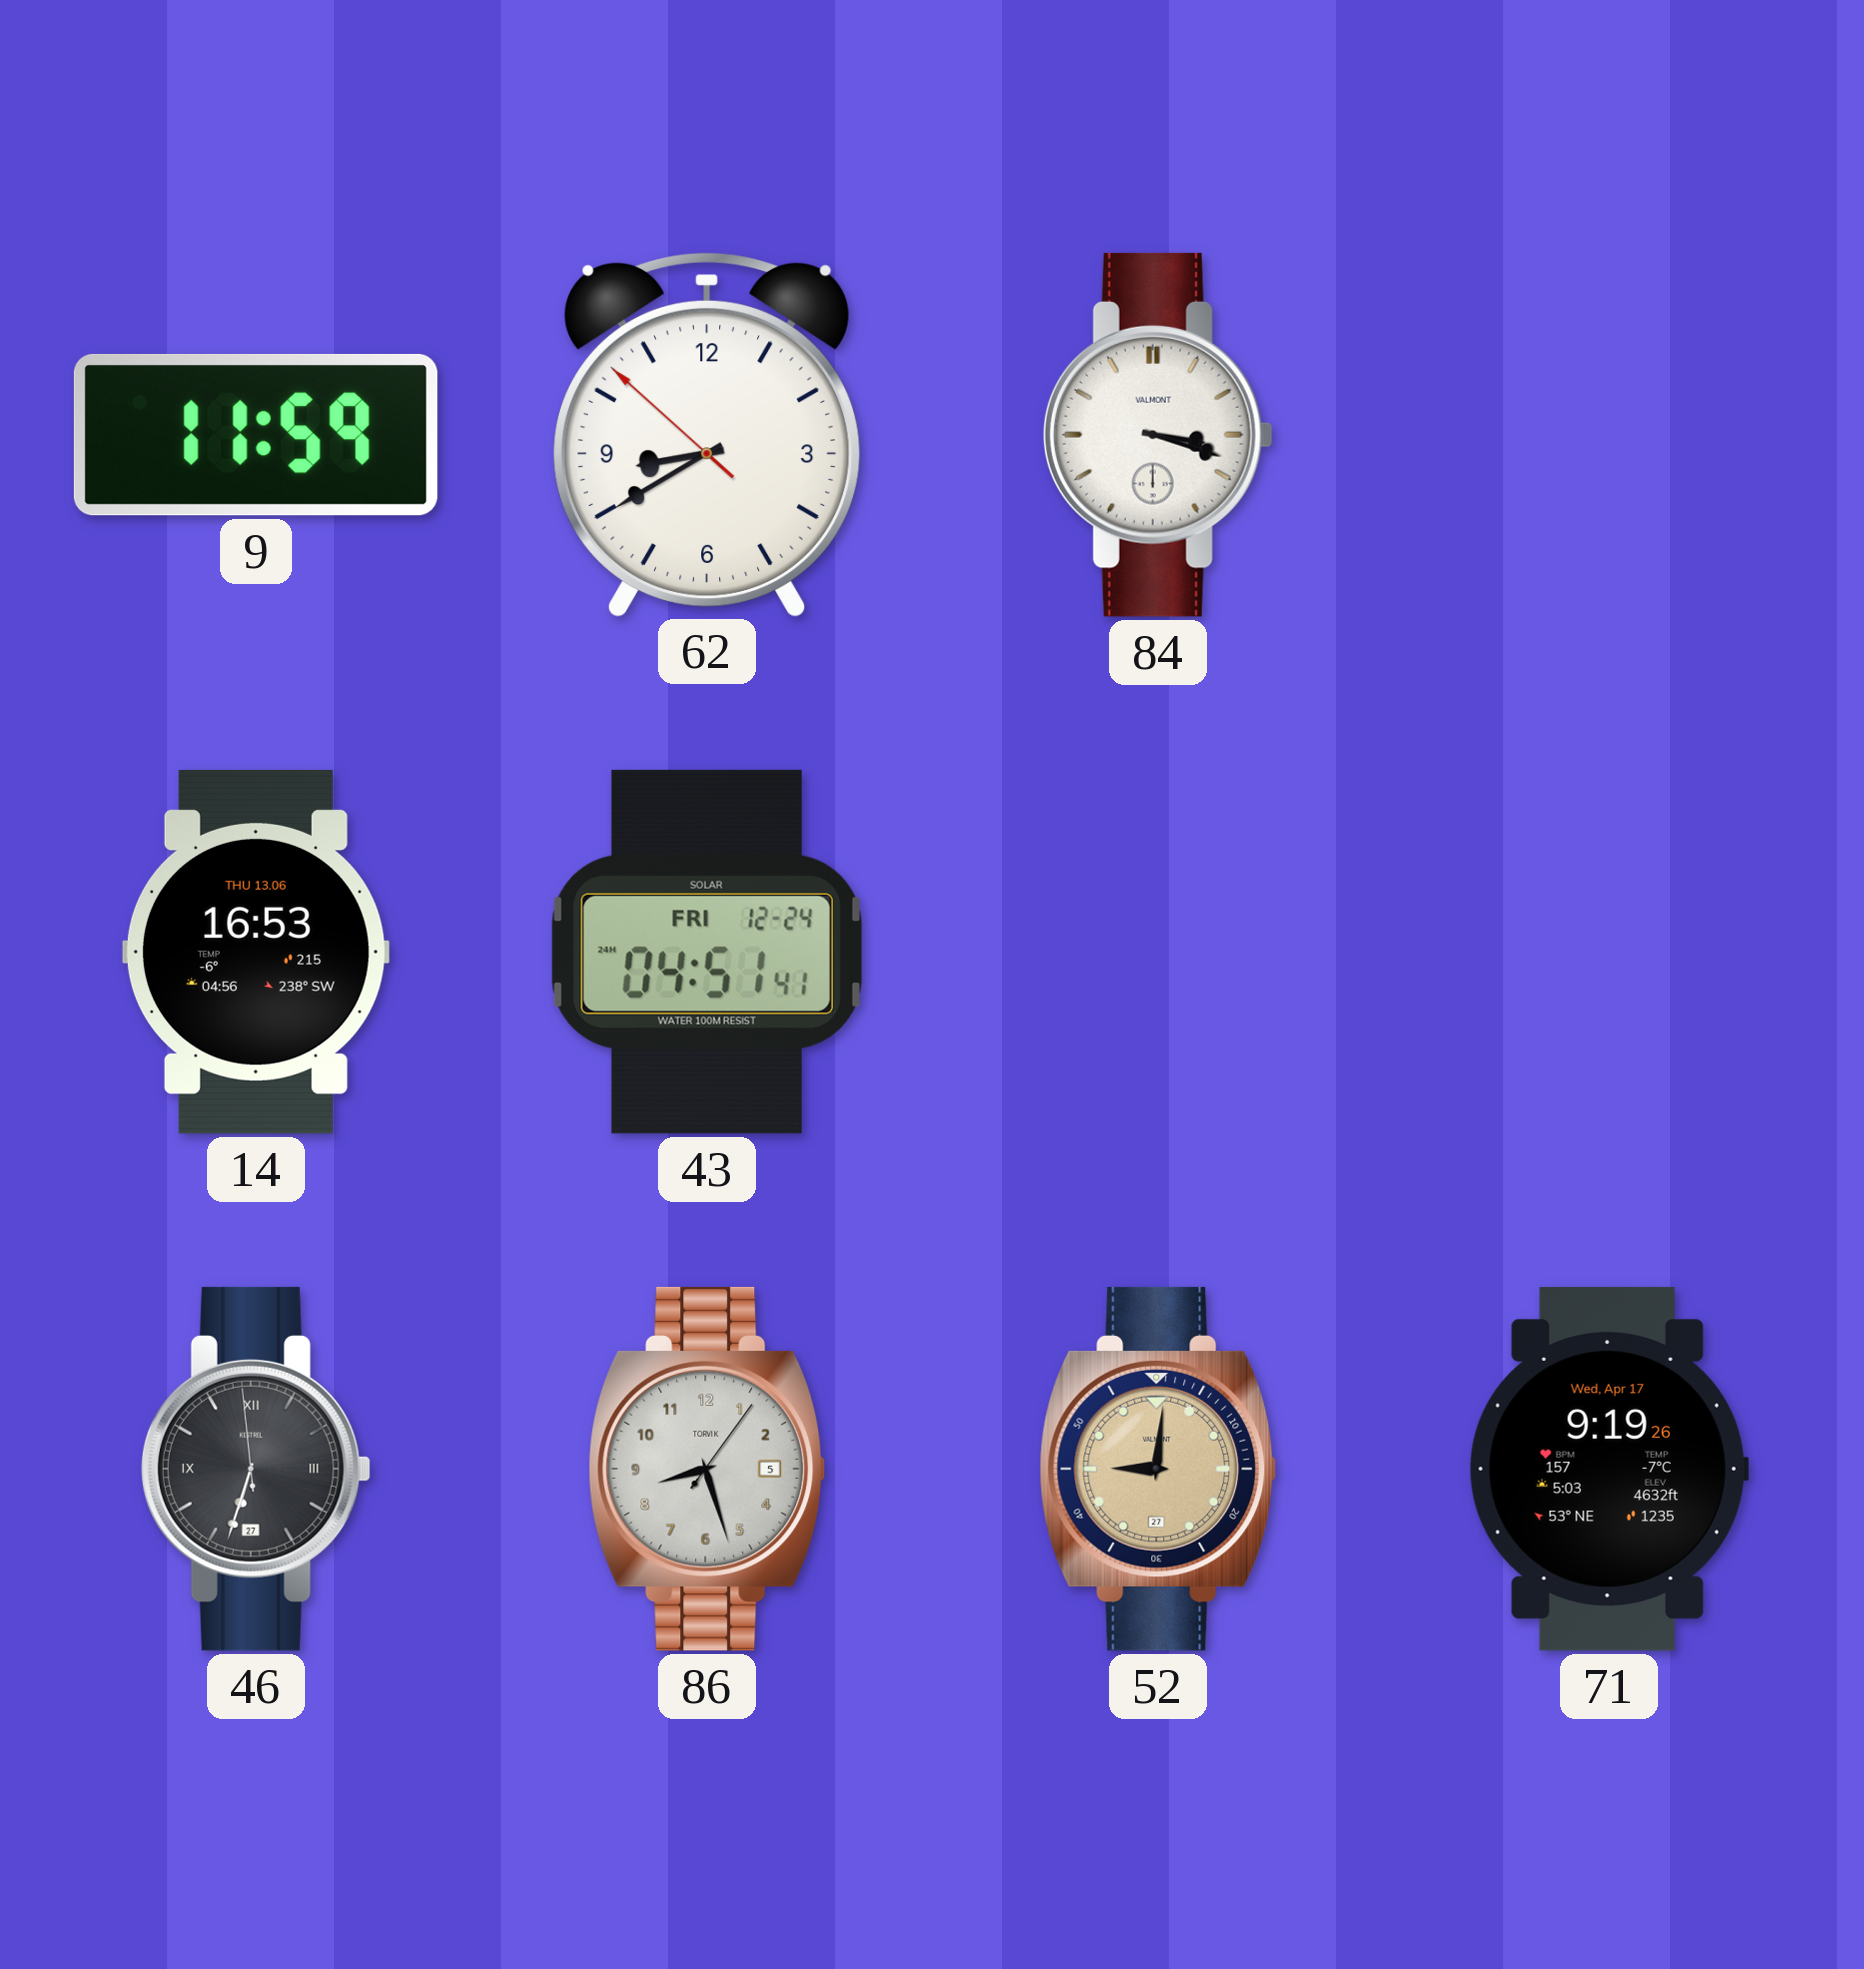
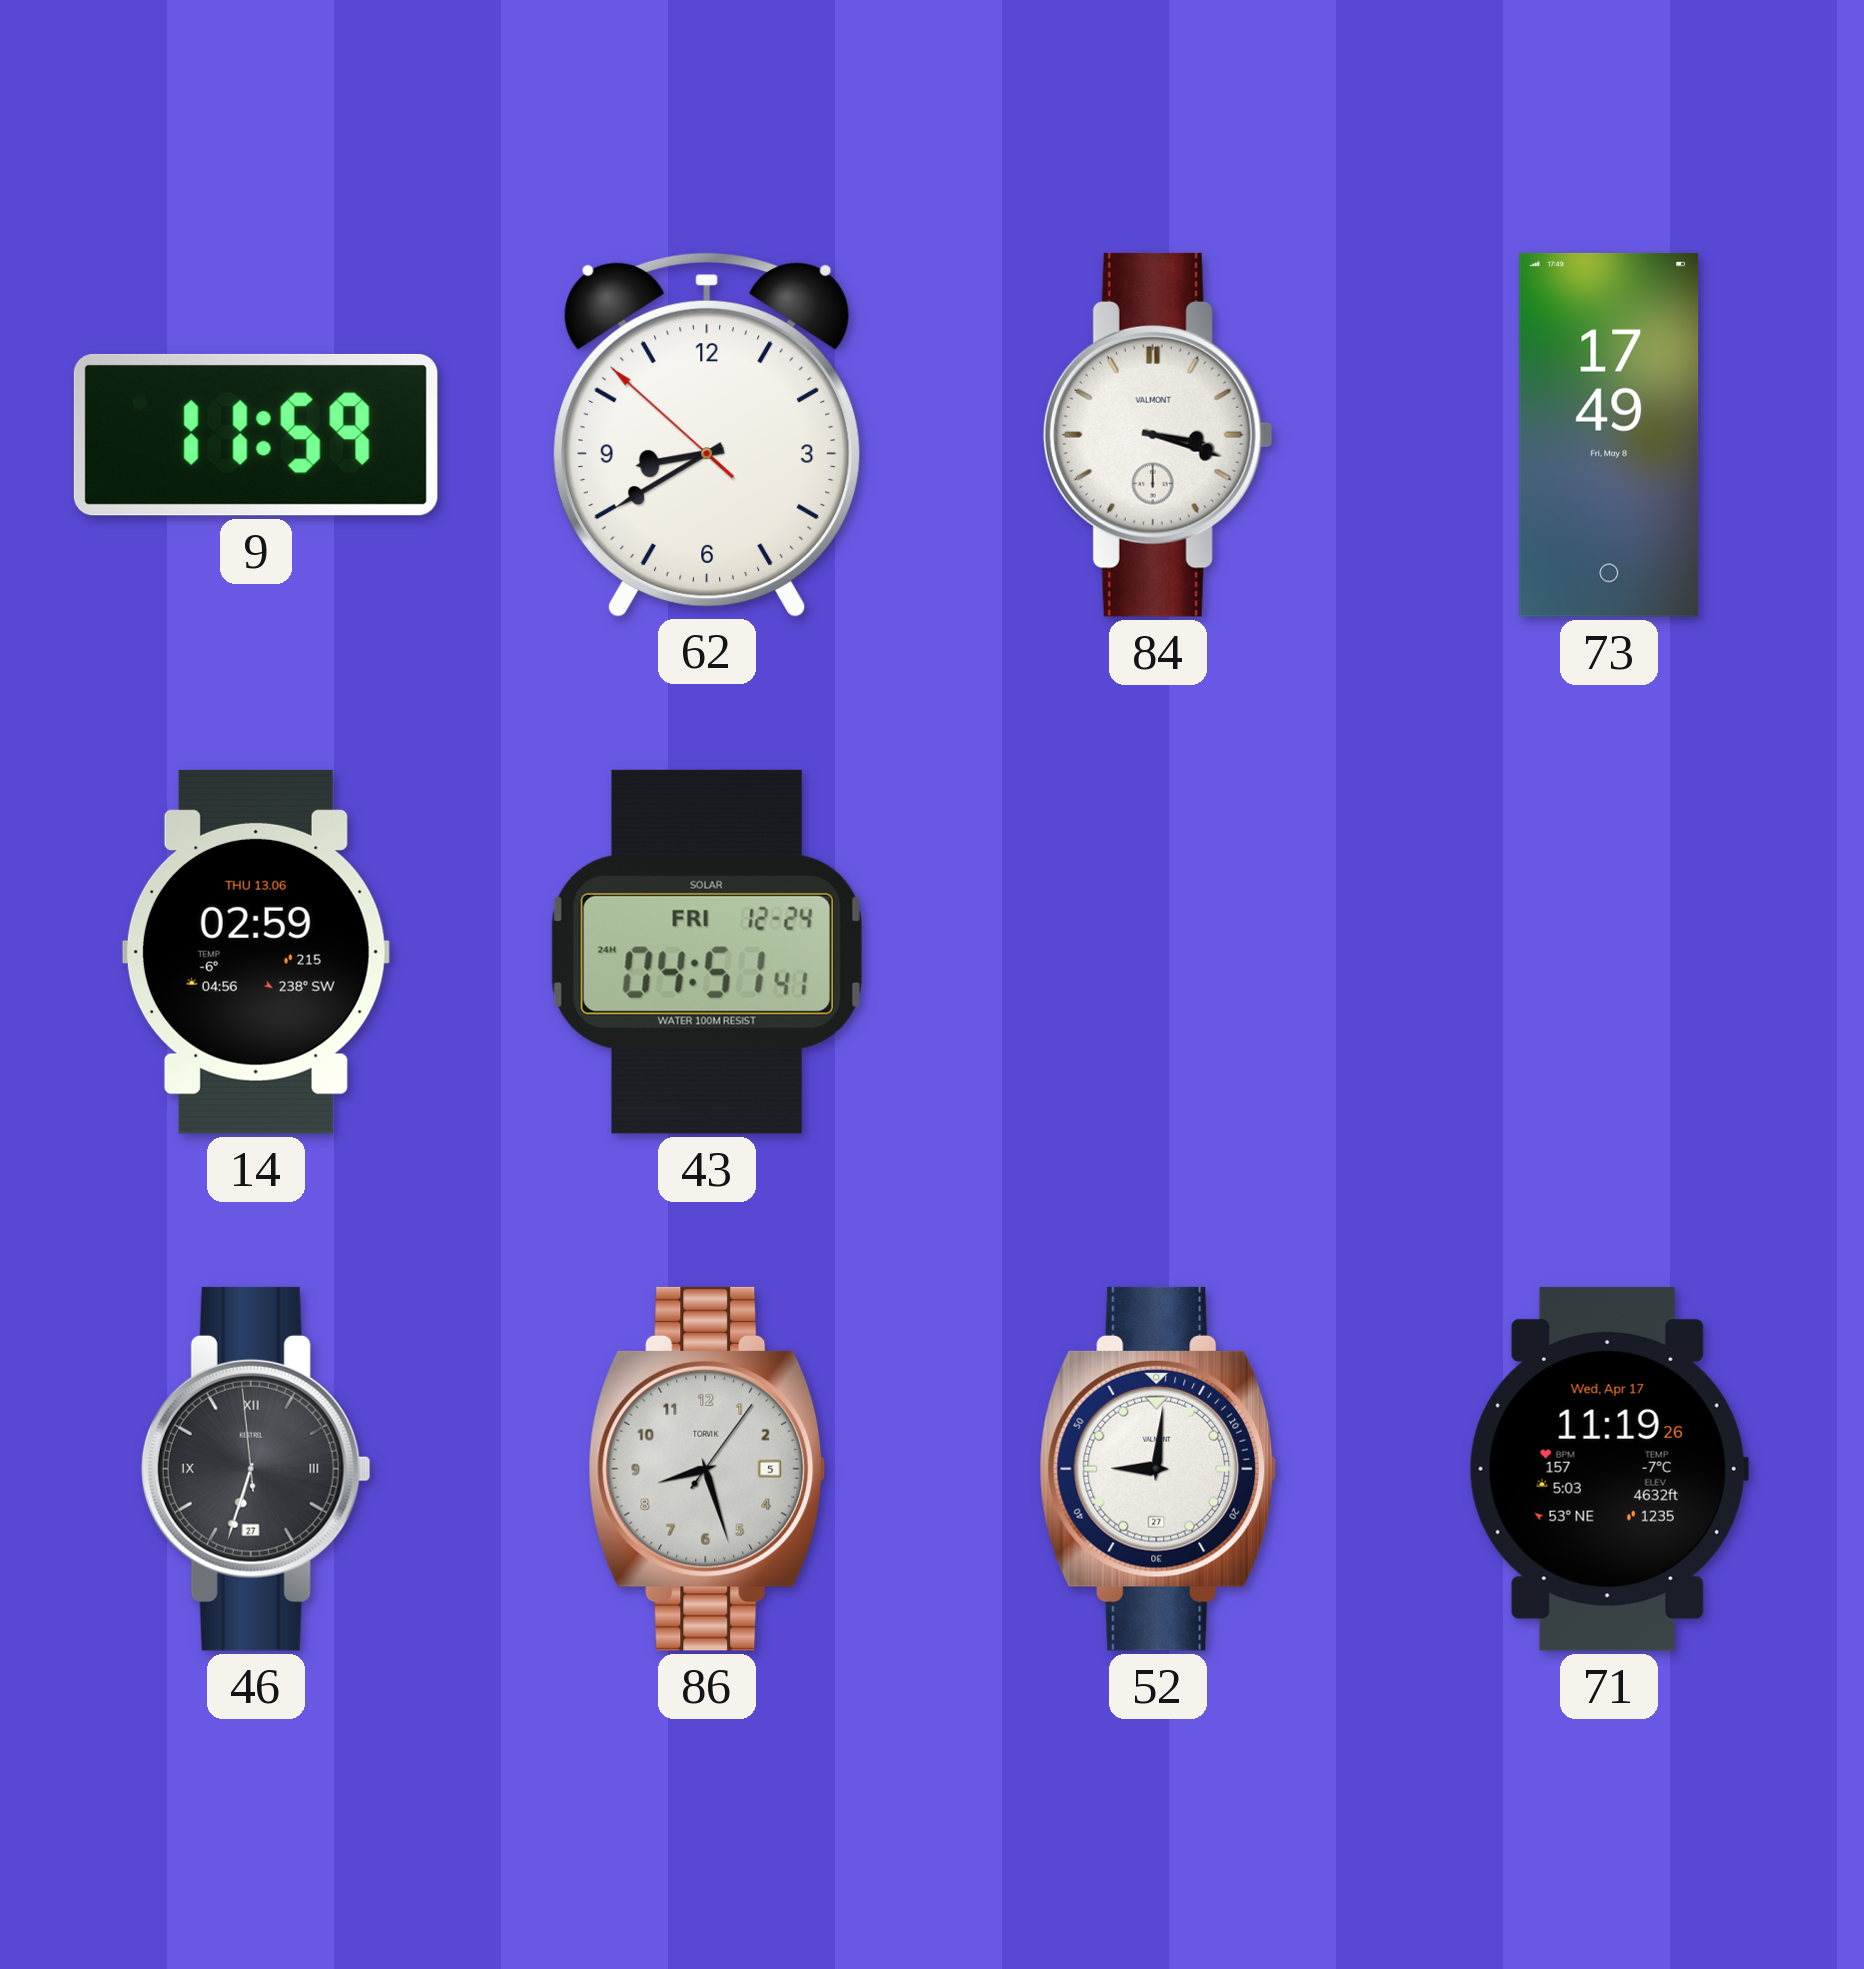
73: none -> 17:49 (1609, 435)
14: 16:53 -> 02:59 (256, 952)
52 dial: champagne -> white (1158, 1469)
71: 9:19 -> 11:19 (1609, 1469)
